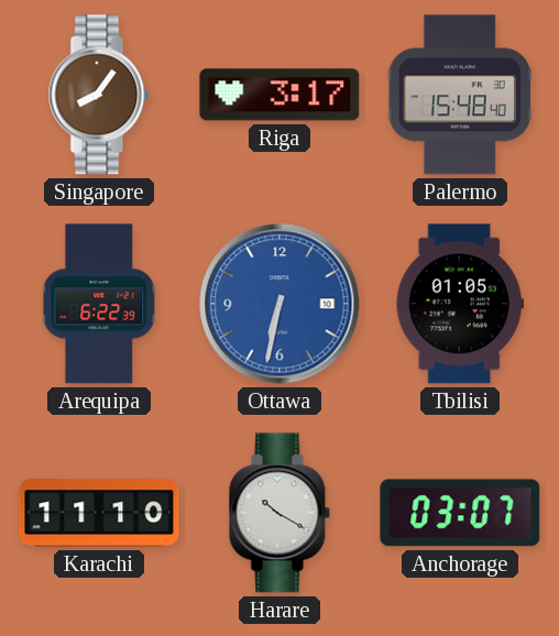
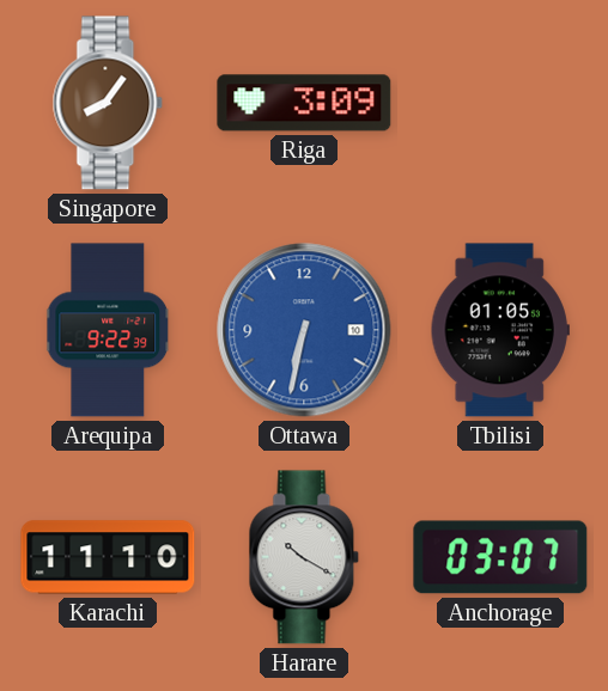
Riga: 3:17 -> 3:09 (304, 103)
Palermo: 15:48 -> none (460, 95)
Arequipa: 6:22 -> 9:22 (109, 330)
